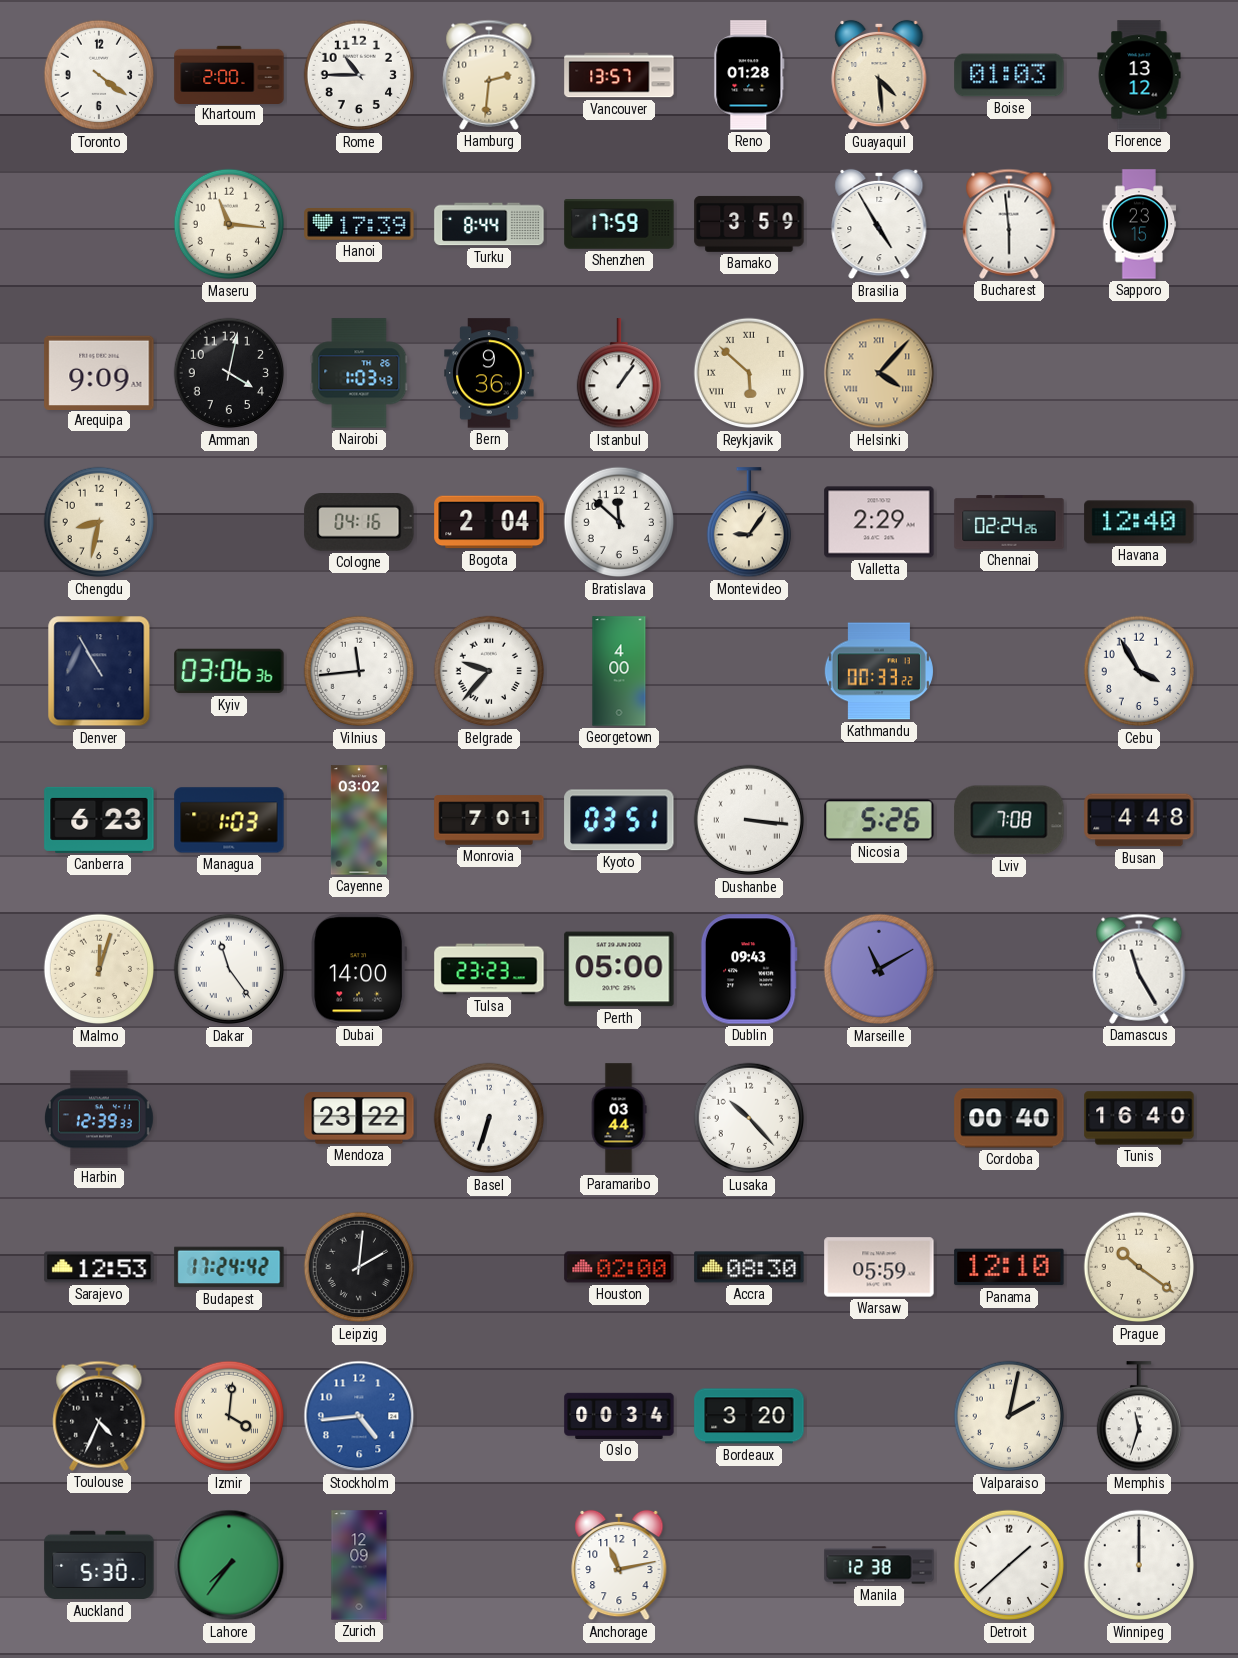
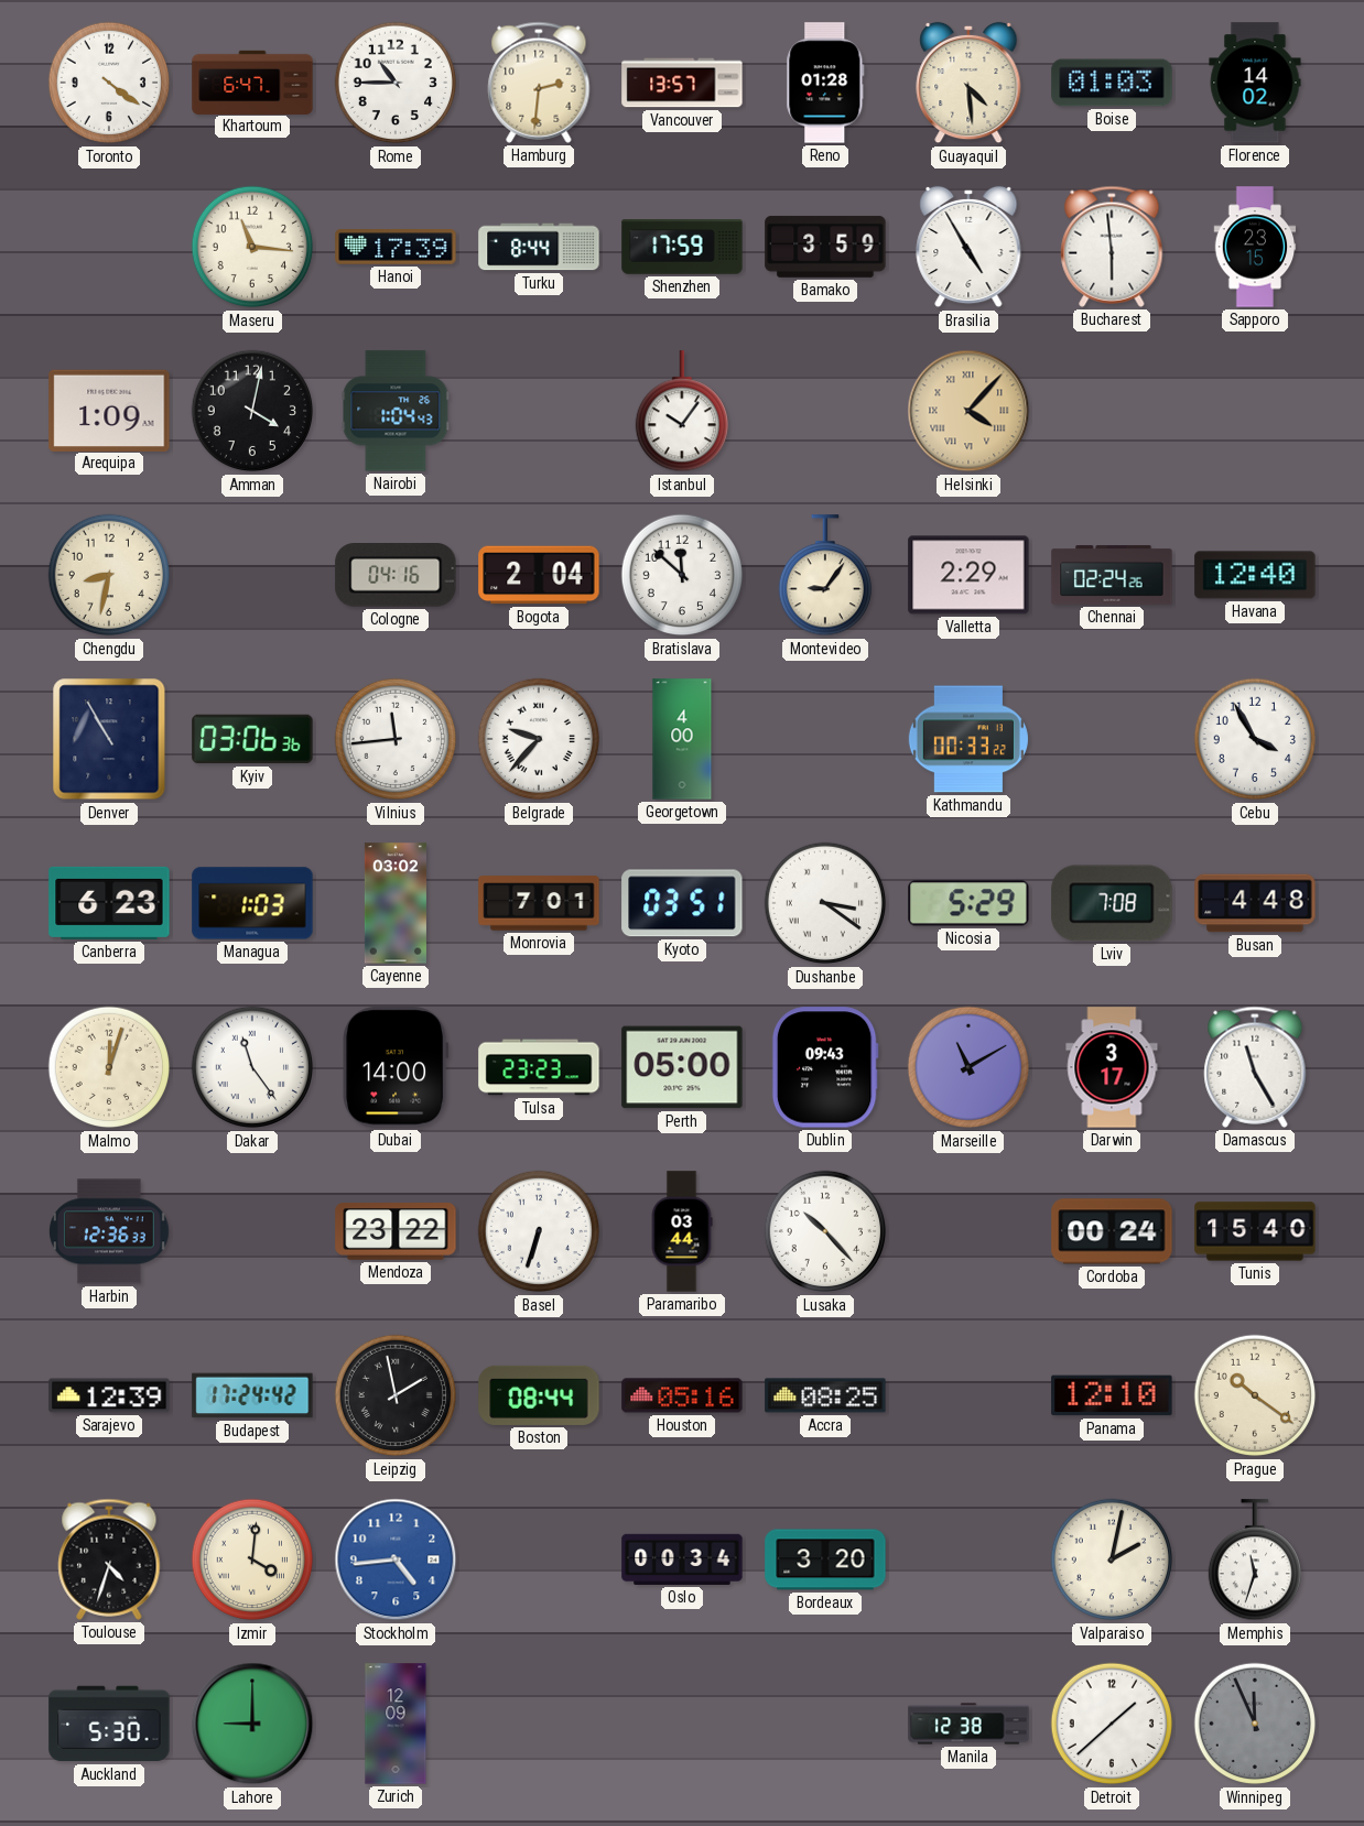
Khartoum: 2:00 -> 6:47 (252, 81)
Florence: 13:12 -> 14:02 (1255, 83)
Arequipa: 9:09 -> 1:09 (109, 410)
Nairobi: 1:03 -> 1:04 (396, 411)
Bern: 9:36 -> none (489, 373)
Istanbul: 1:06 -> 10:06 (681, 412)
Reykjavik: 5:52 -> none (749, 373)
Dushanbe: 3:16 -> 3:21 (825, 903)
Nicosia: 5:26 -> 5:29 (968, 903)
Darwin: none -> 3:17 (1112, 1067)
Harbin: 12:39 -> 12:36 (109, 1231)
Cordoba: 00:40 -> 00:24 (1112, 1231)
Tunis: 16:40 -> 15:40 (1255, 1231)
Sarajevo: 12:53 -> 12:39 (109, 1395)
Leipzig: 2:01 -> 1:58 (396, 1395)
Boston: none -> 08:44 (539, 1395)
Houston: 02:00 -> 05:16 (682, 1395)
Accra: 08:30 -> 08:25 (825, 1395)
Warsaw: 05:59 -> none (879, 1267)
Toulouse: 4:34 -> 4:33 (109, 1559)
Lahore: 7:36 -> 9:00 (252, 1724)
Anchorage: 11:13 -> none (619, 1565)
Winnipeg: 12:00 -> 11:56 (1255, 1724)
Winnipeg dial: white -> grey (1255, 1724)
